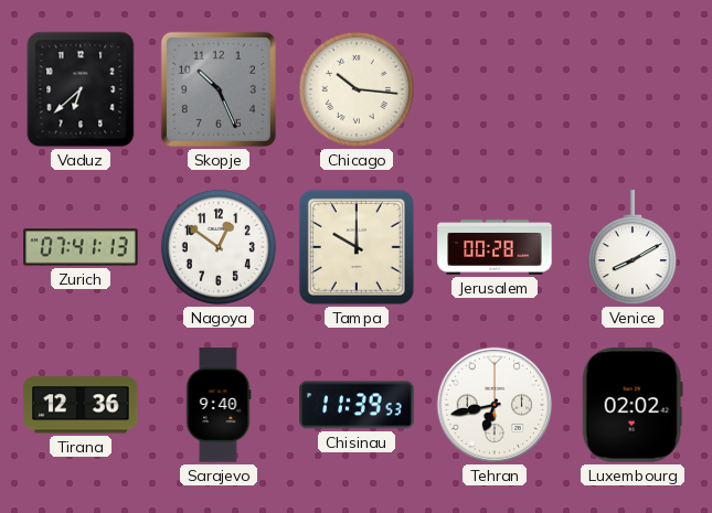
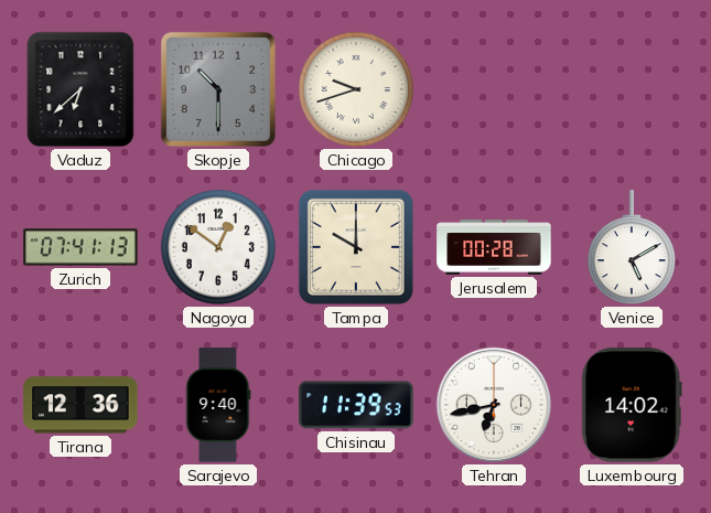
Skopje: 10:26 -> 10:30 (218, 89)
Chicago: 10:16 -> 9:42 (356, 89)
Venice: 8:10 -> 5:10 (632, 248)
Luxembourg: 02:02 -> 14:02 (632, 405)
